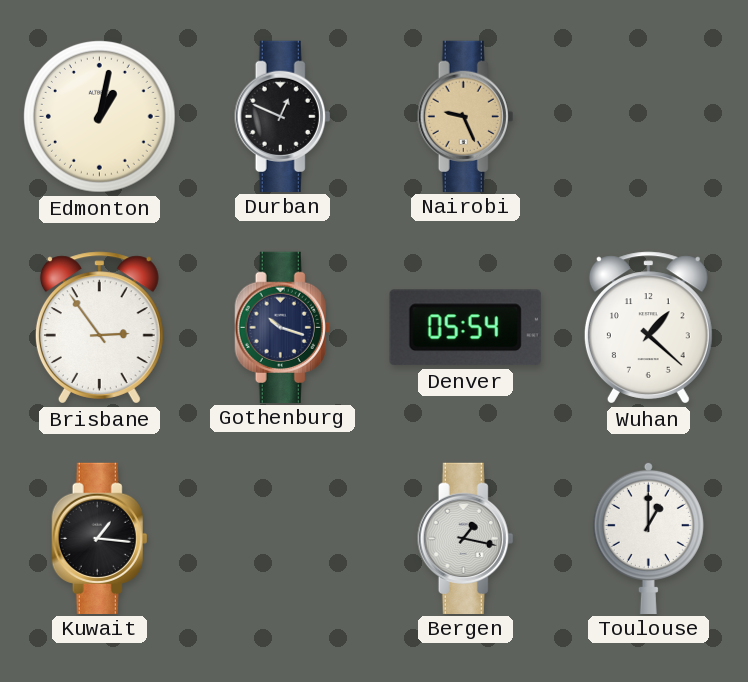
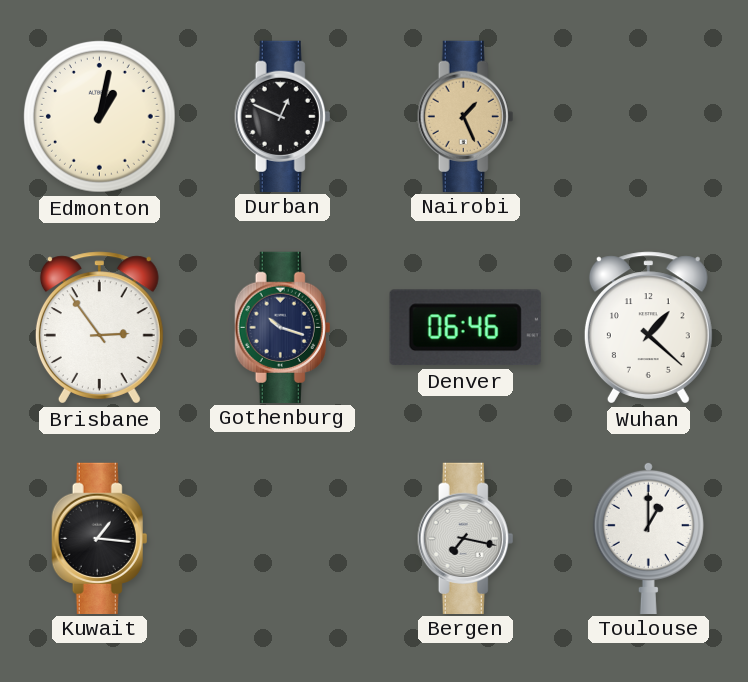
Nairobi: 9:26 -> 1:26 (466, 116)
Denver: 05:54 -> 06:46 (465, 328)
Bergen: 1:17 -> 7:17 (466, 538)
